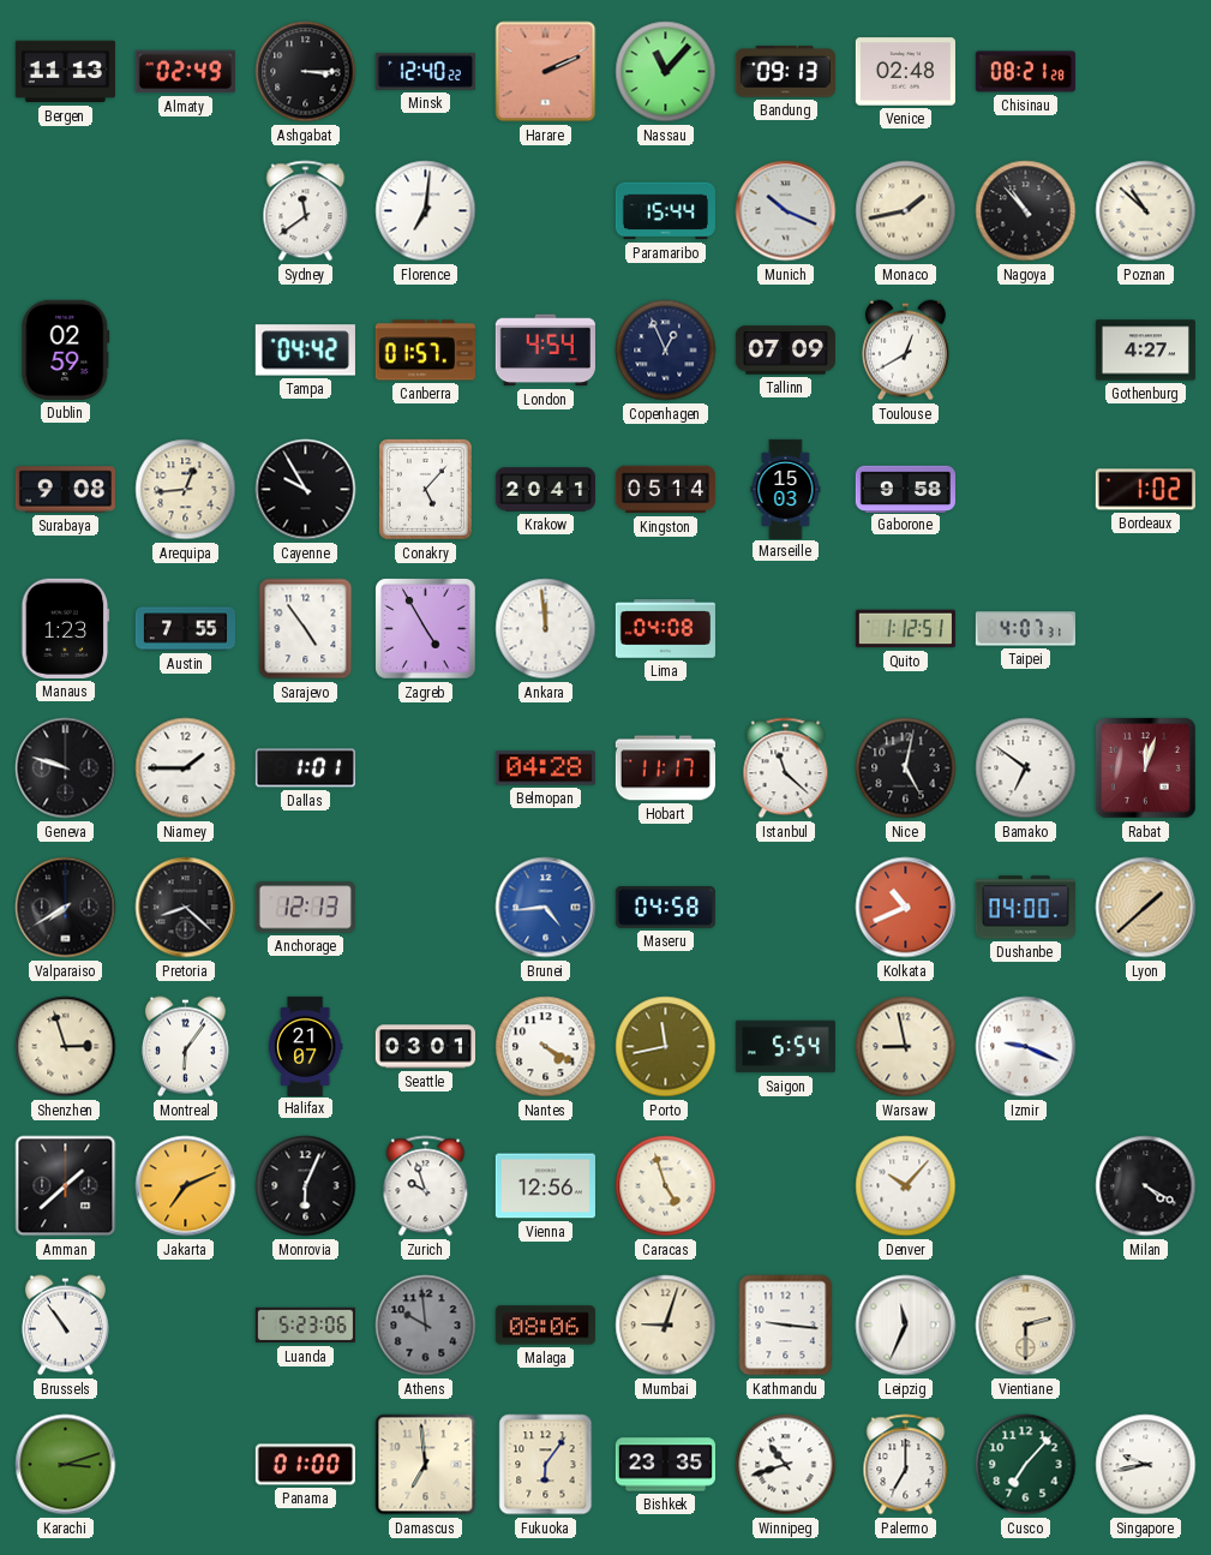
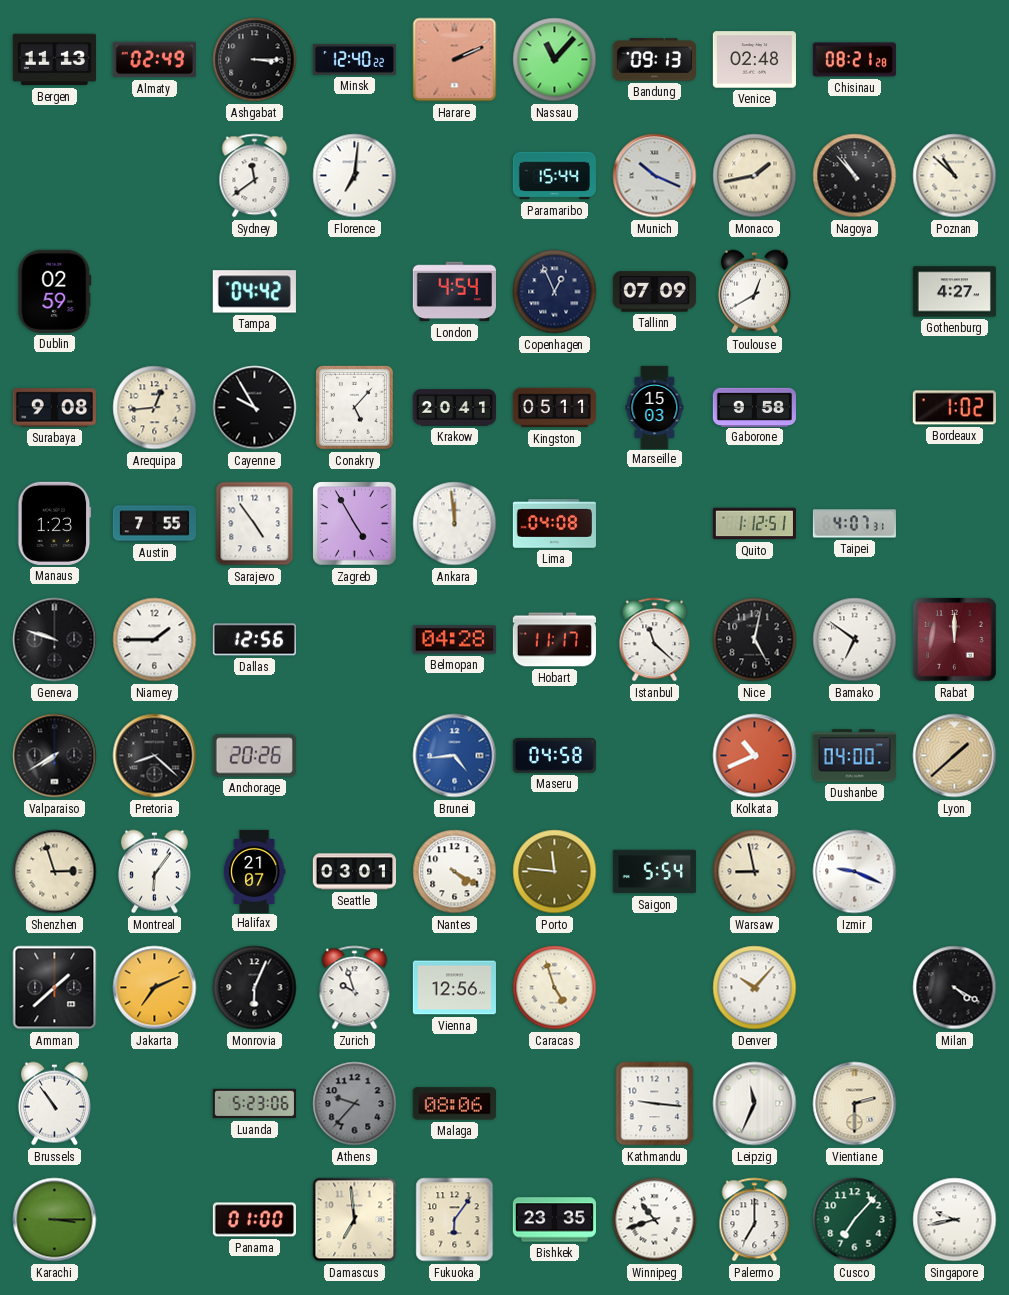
Canberra: 01:57 -> none (425, 351)
Kingston: 05:14 -> 05:11 (554, 408)
Dallas: 1:01 -> 12:56 (254, 640)
Rabat: 12:03 -> 12:00 (955, 640)
Anchorage: 12:13 -> 20:26 (254, 756)
Porto: 11:43 -> 11:46 (555, 872)
Athens: 9:59 -> 9:37 (355, 1104)
Mumbai: 9:03 -> none (666, 1326)
Karachi: 3:12 -> 3:15 (55, 1220)
